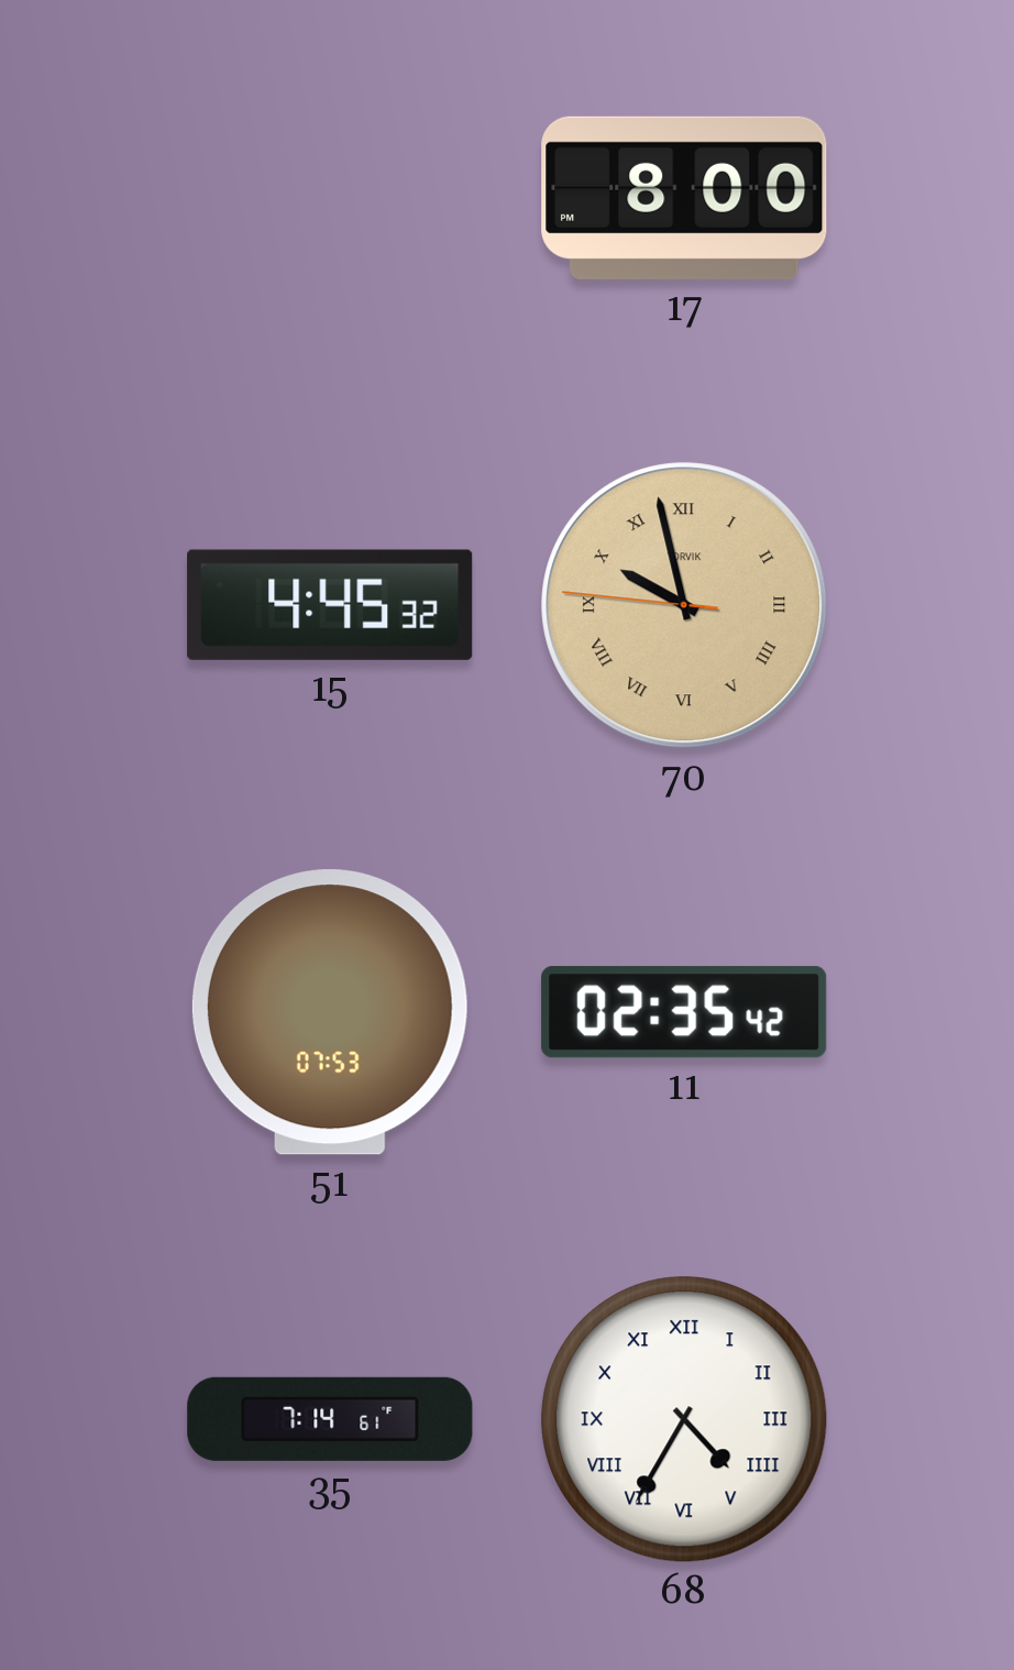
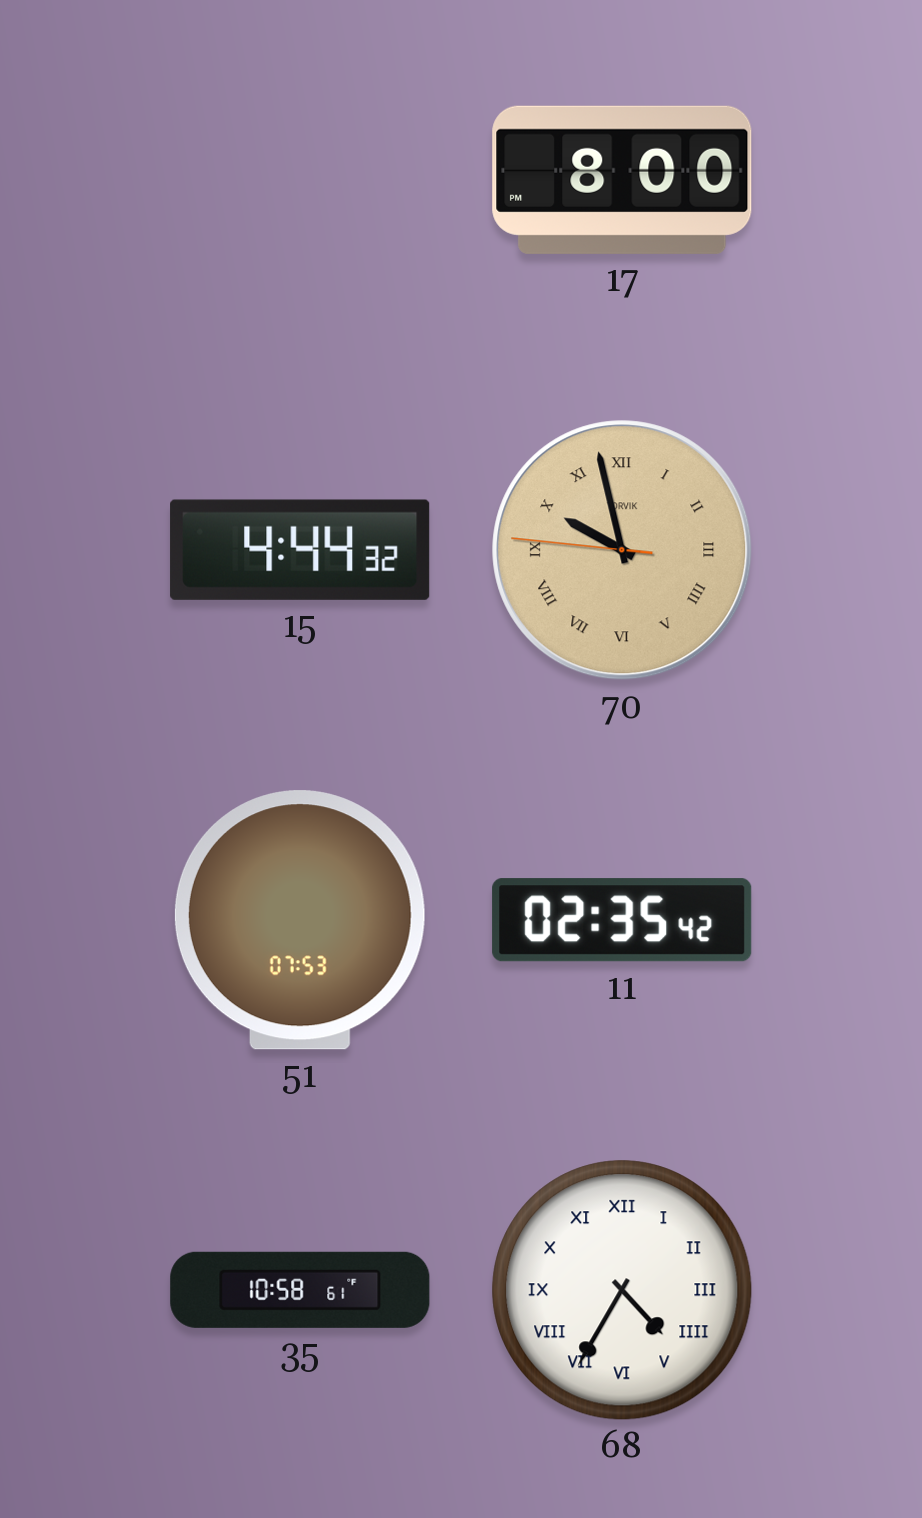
15: 4:45 -> 4:44 (300, 550)
35: 7:14 -> 10:58 (300, 1290)
